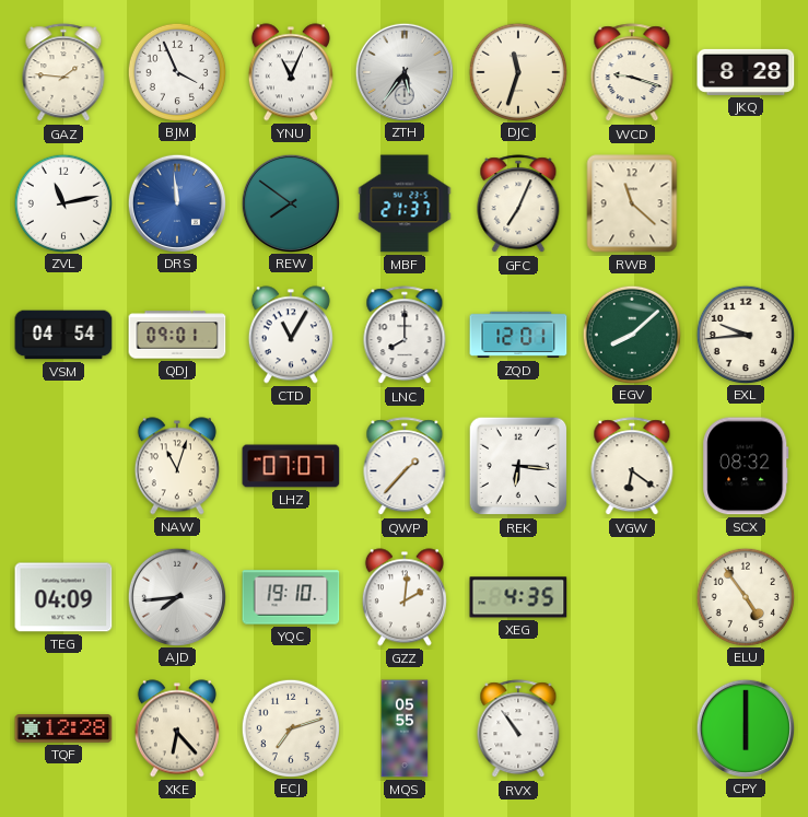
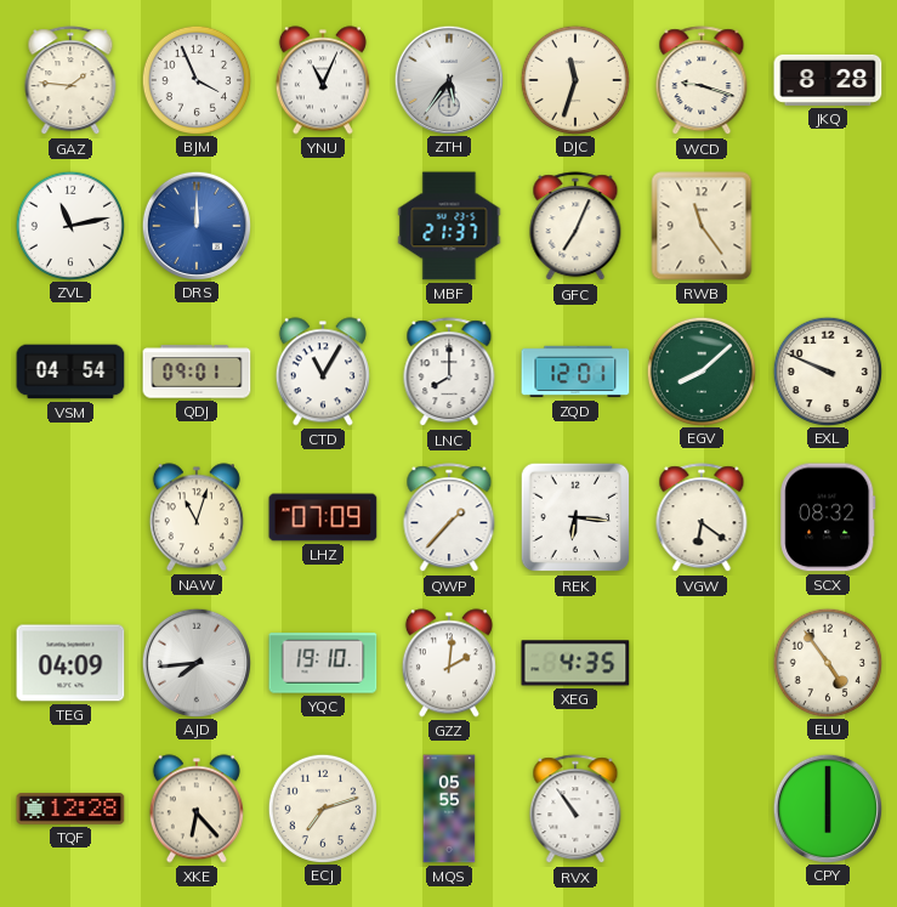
DRS: 11:59 -> 12:00 (195, 225)
REW: 7:51 -> none (290, 202)
RWB: 11:22 -> 11:24 (702, 226)
EXL: 9:44 -> 9:49 (827, 370)
LHZ: 07:07 -> 07:09 (323, 517)
